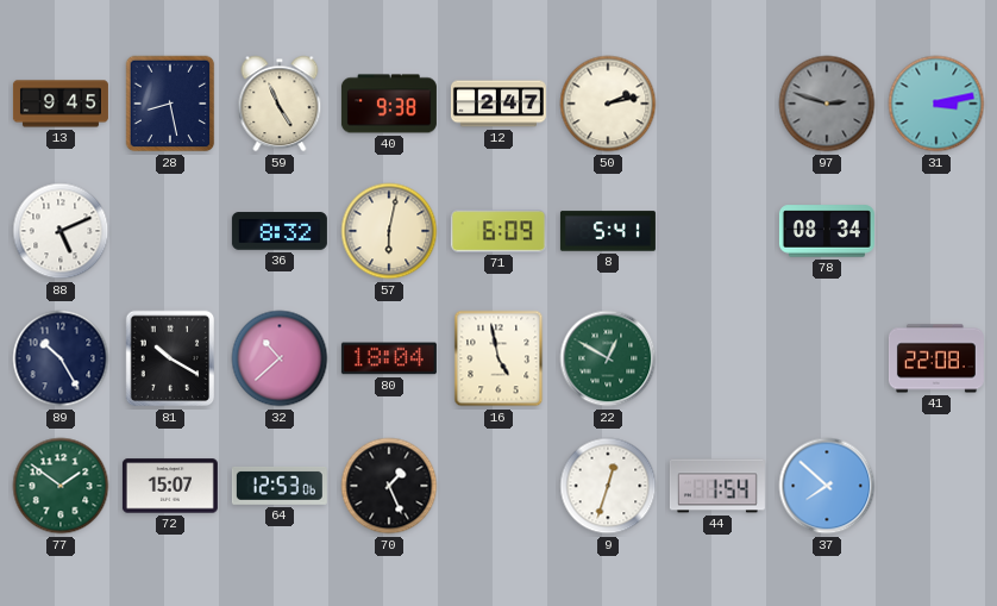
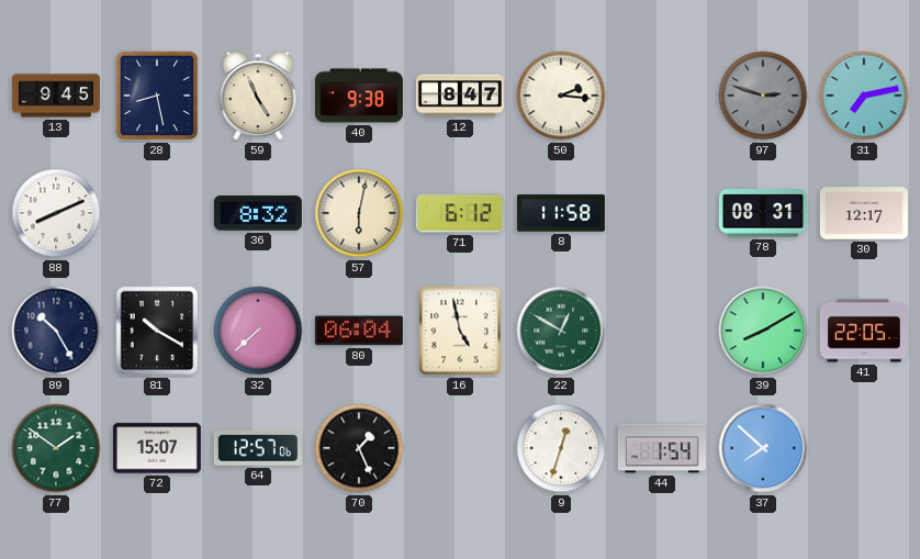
12: 2:47 -> 8:47 (460, 96)
50: 2:13 -> 2:16 (561, 96)
31: 3:13 -> 7:13 (864, 96)
88: 5:11 -> 8:11 (56, 213)
71: 6:09 -> 6:12 (460, 213)
8: 5:41 -> 11:58 (561, 213)
78: 08:34 -> 08:31 (763, 213)
30: none -> 12:17 (864, 213)
32: 10:38 -> 7:38 (258, 331)
80: 18:04 -> 06:04 (359, 331)
39: none -> 8:10 (763, 331)
41: 22:08 -> 22:05 (864, 331)
64: 12:53 -> 12:57 (258, 449)
